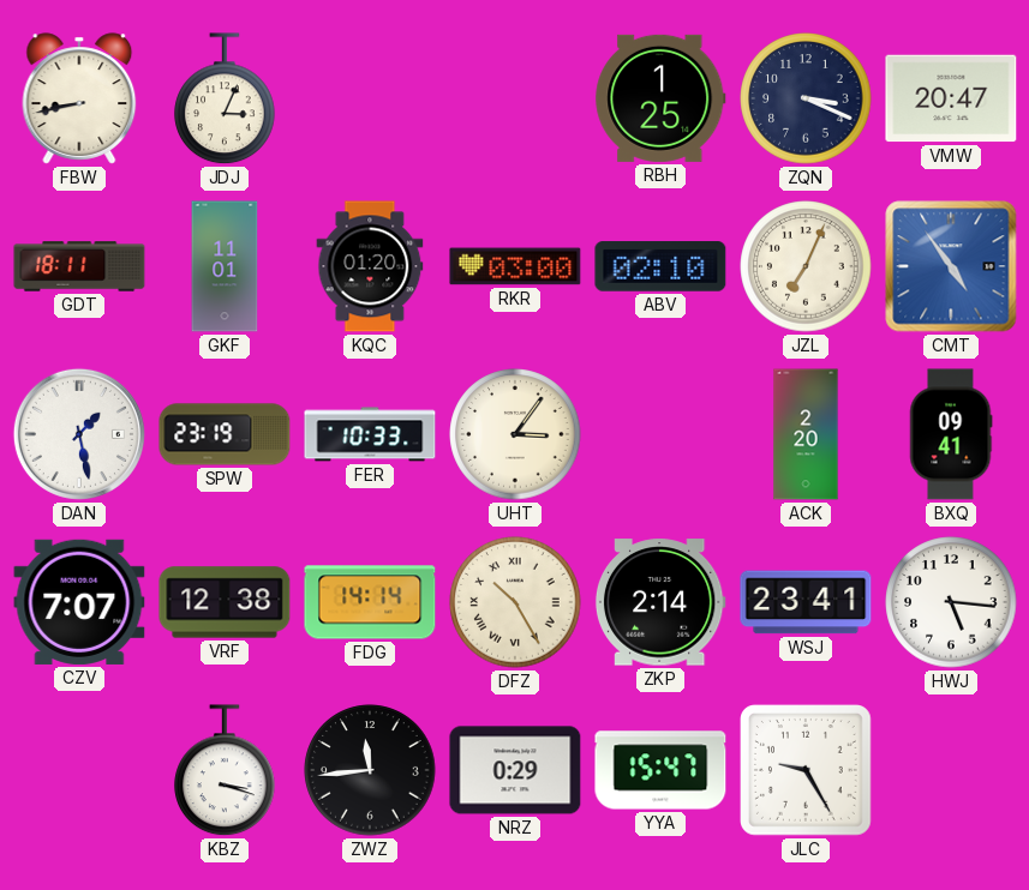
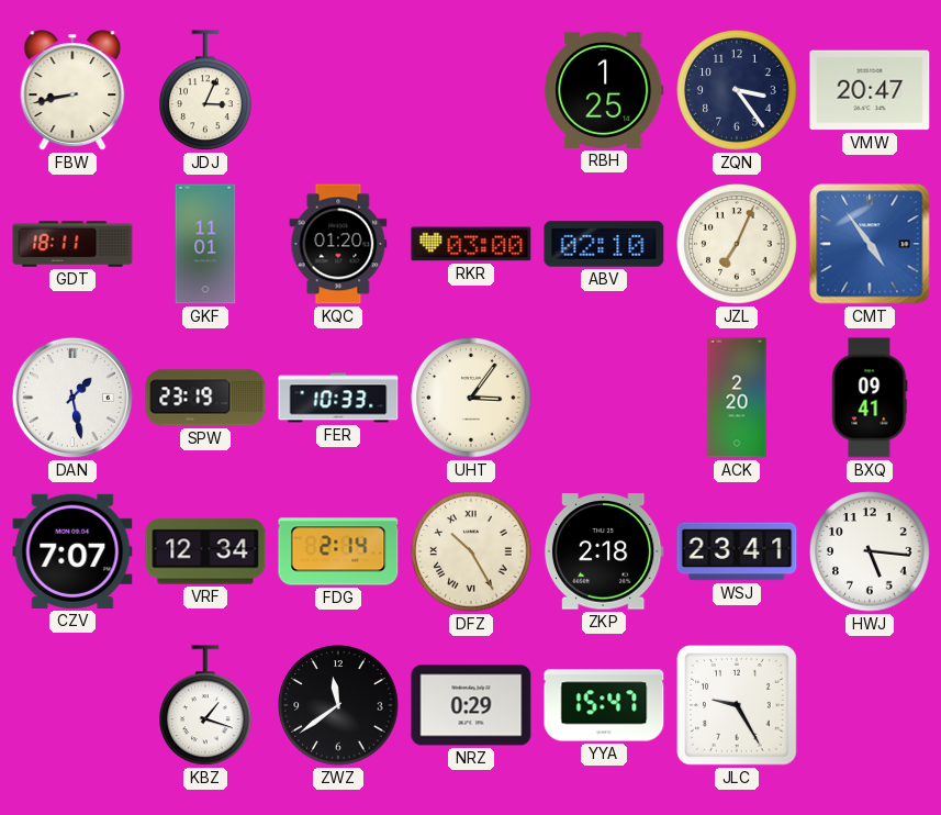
ZQN: 3:19 -> 3:24 (737, 90)
VRF: 12:38 -> 12:34 (205, 551)
FDG: 14:14 -> 2:14 (338, 551)
ZKP: 2:14 -> 2:18 (604, 551)
KBZ: 3:18 -> 1:18 (205, 706)
ZWZ: 11:44 -> 11:39 (338, 705)
